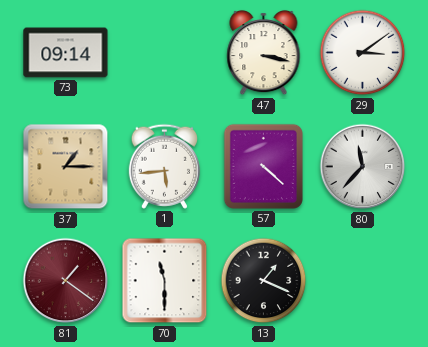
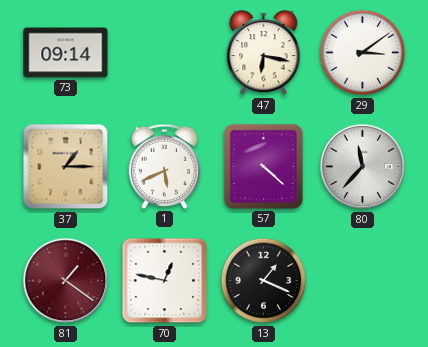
47: 3:17 -> 6:17 (264, 53)
1: 5:44 -> 5:41 (164, 166)
70: 11:30 -> 12:47 (165, 281)
